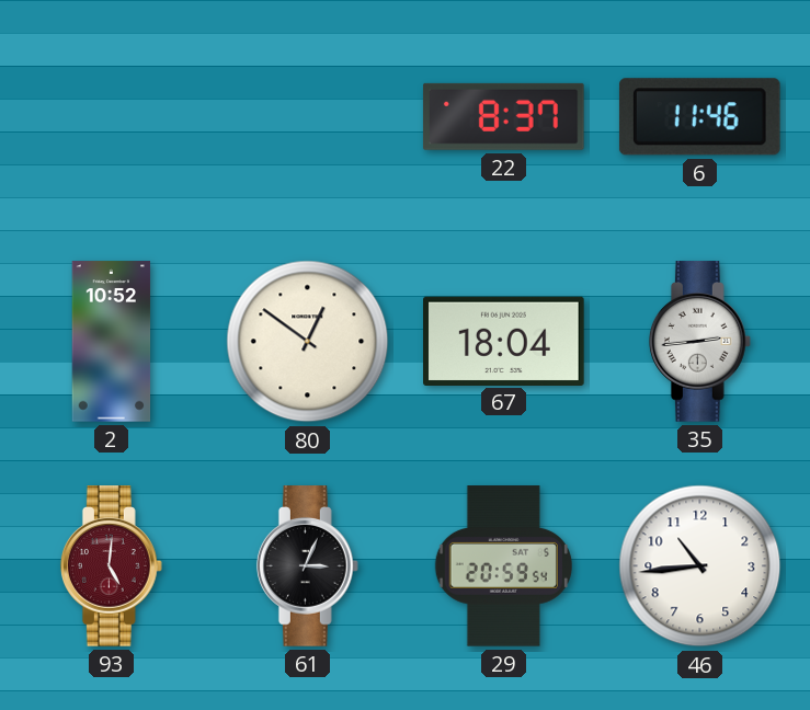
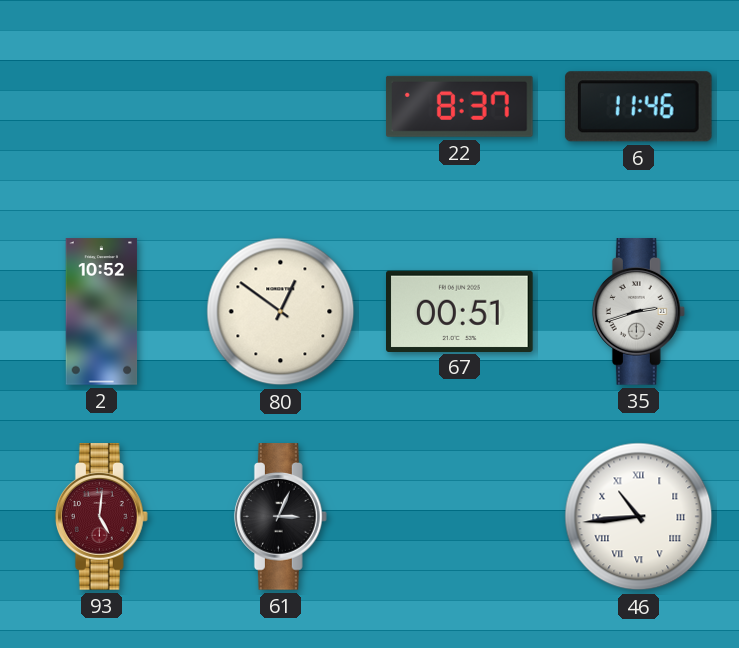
67: 18:04 -> 00:51 (460, 311)
35: 2:44 -> 2:42 (638, 312)
29: 20:59 -> none (503, 566)
46 numerals: Arabic -> Roman (639, 517)
